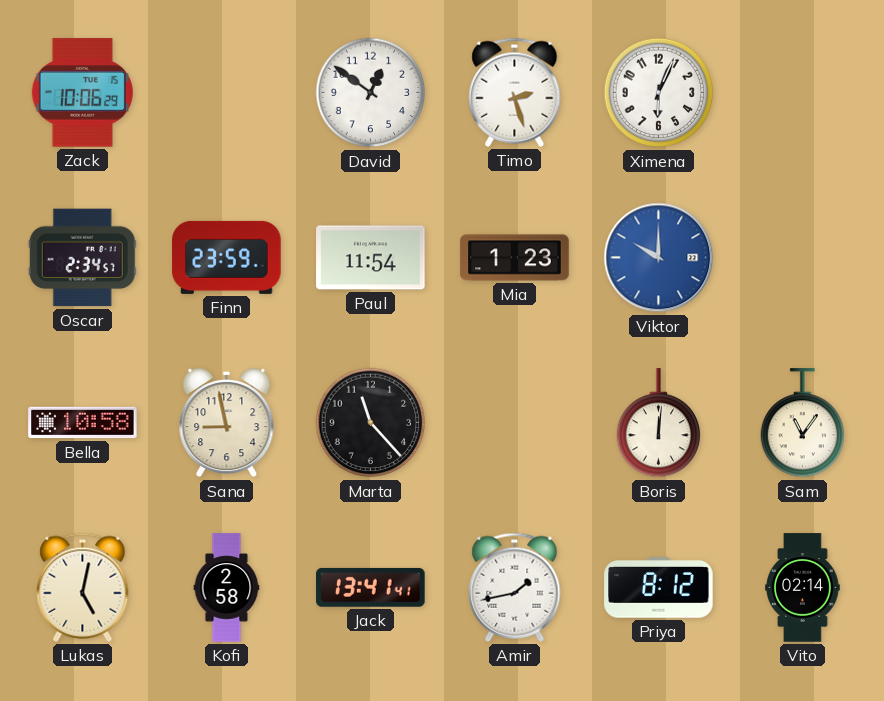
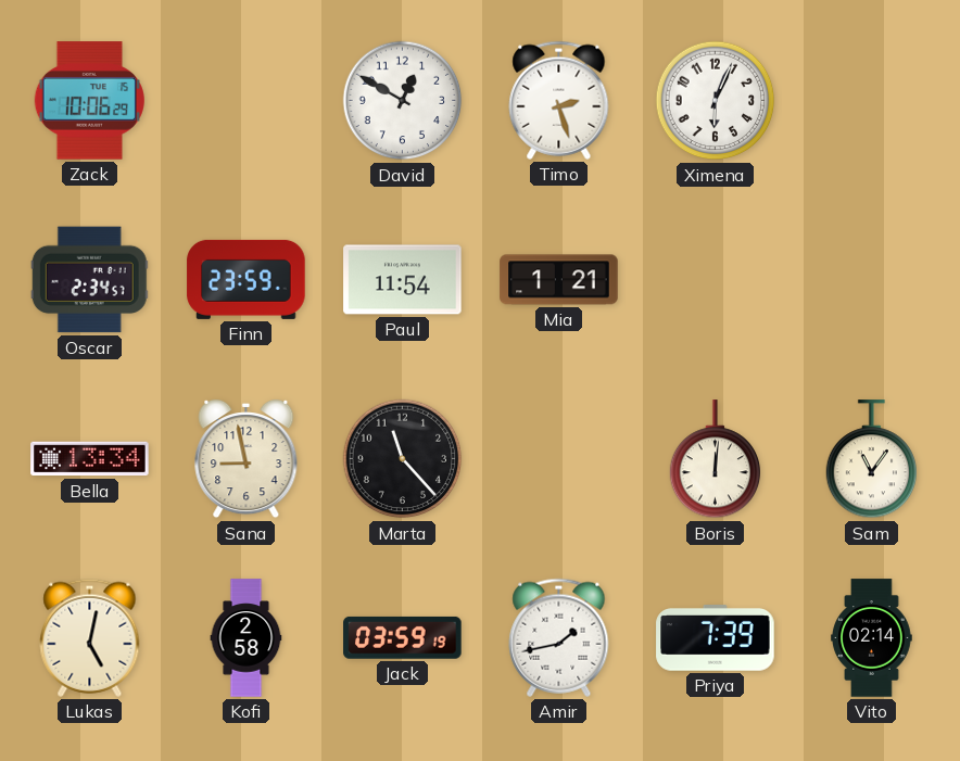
David: 12:51 -> 12:50 (403, 101)
Mia: 1:23 -> 1:21 (559, 280)
Viktor: 10:00 -> none (659, 258)
Bella: 10:58 -> 13:34 (90, 459)
Jack: 13:41 -> 03:59 (403, 637)
Priya: 8:12 -> 7:39 (716, 638)
